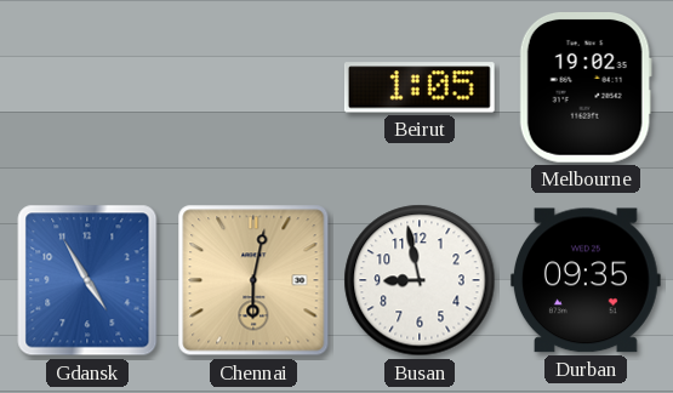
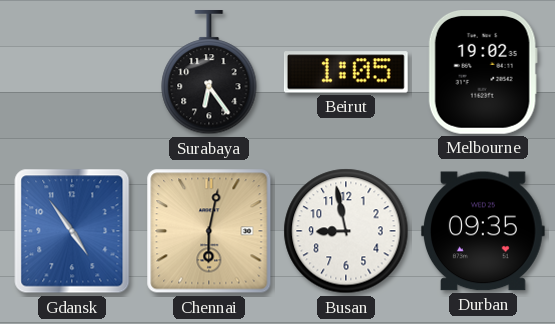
Surabaya: none -> 6:24 (209, 73)
Gdansk: 4:55 -> 4:54 (72, 231)
